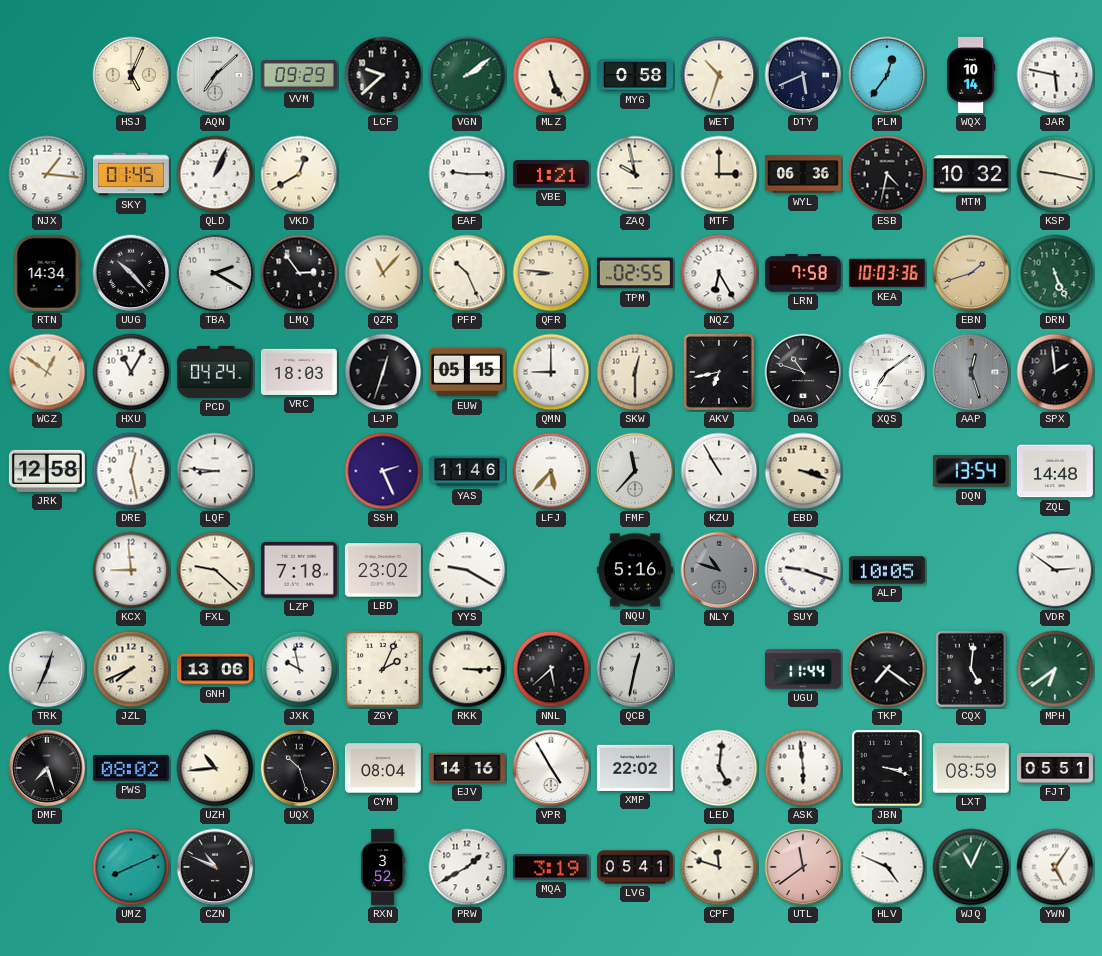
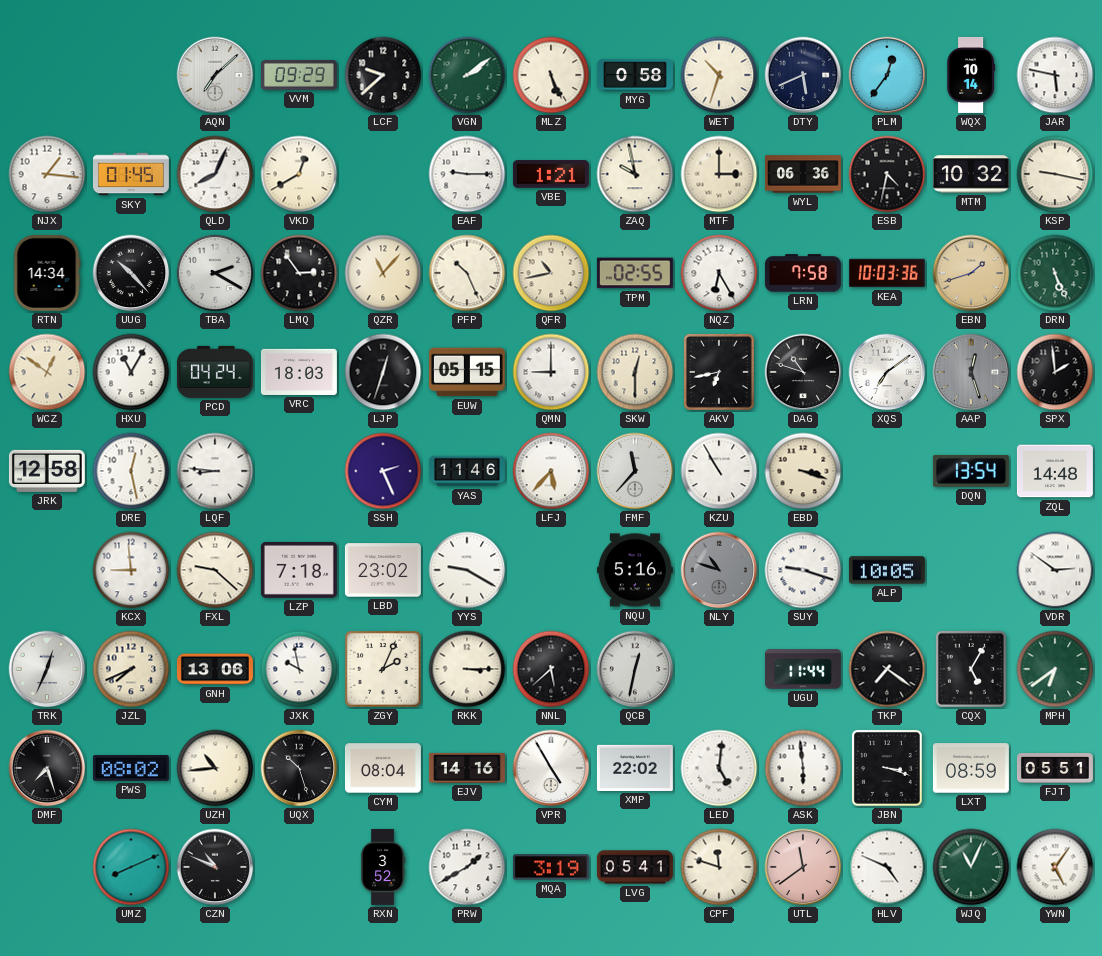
HSJ: 5:04 -> none (131, 75)
QLD: 1:04 -> 8:04 (215, 174)
QFR: 8:46 -> 10:43 (551, 273)
CQX: 5:01 -> 5:05 (971, 669)
